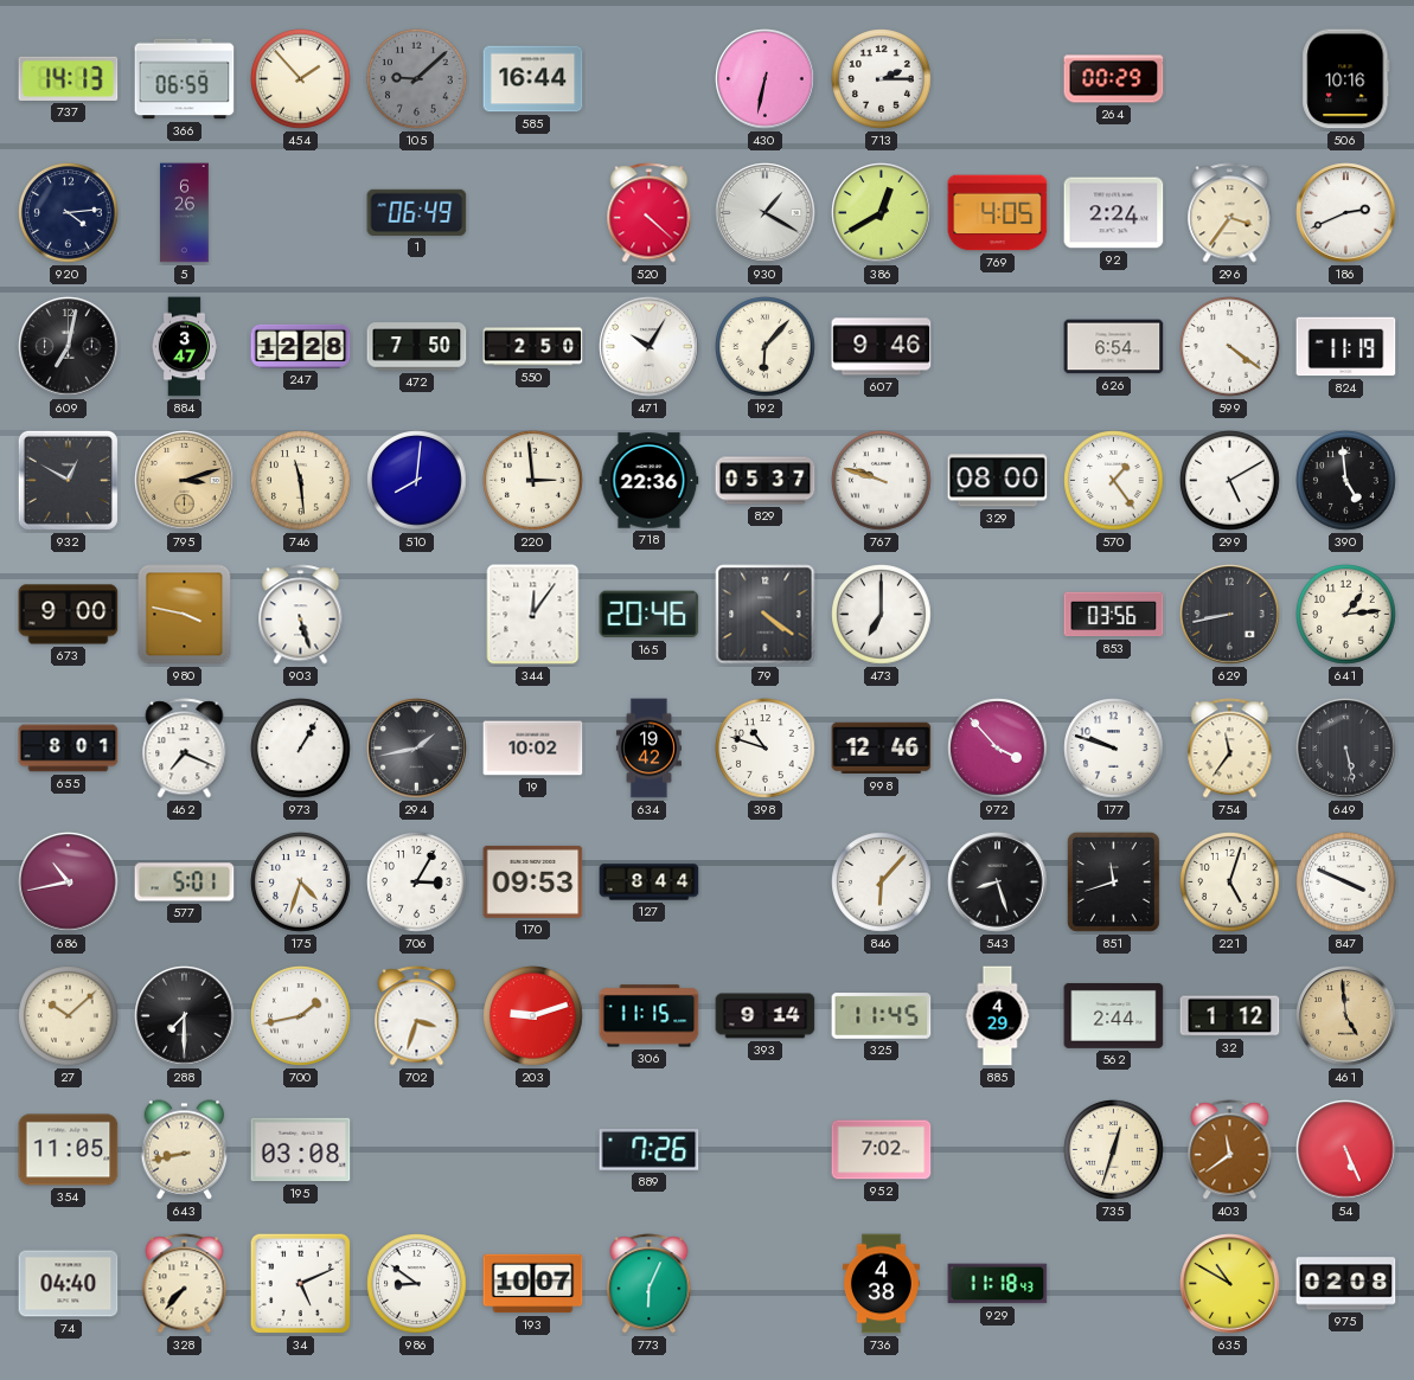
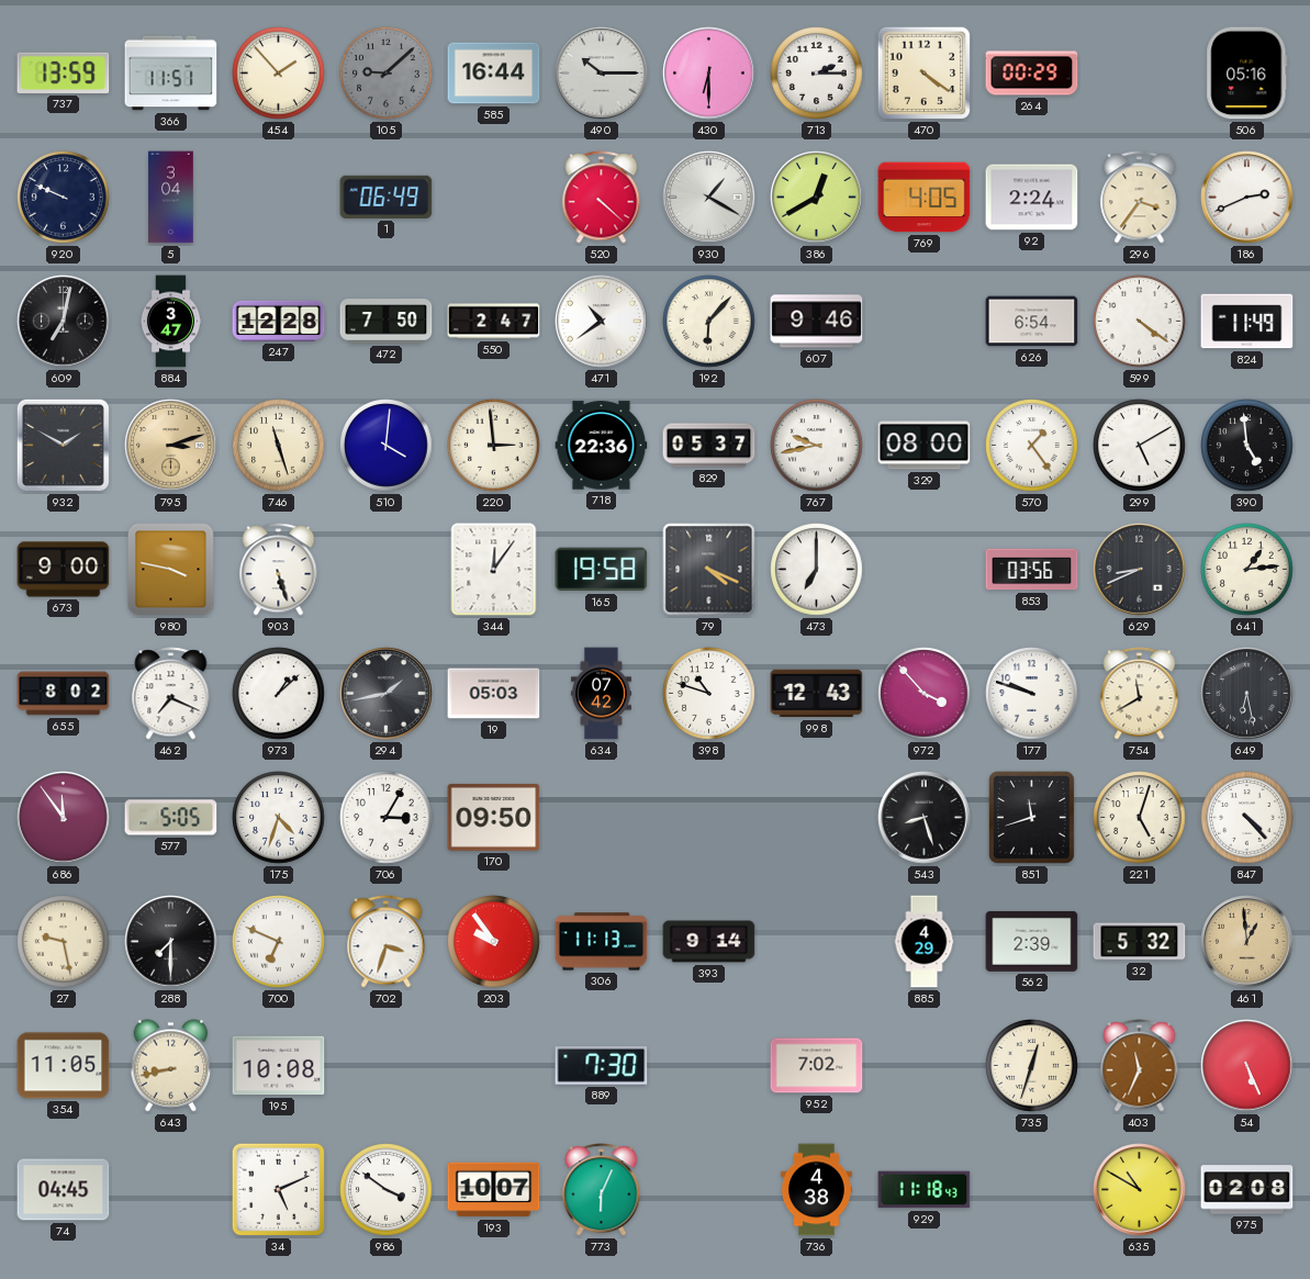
737: 14:13 -> 13:59 (64, 72)
366: 06:59 -> 11:51 (171, 74)
490: none -> 10:15 (602, 74)
430: 6:32 -> 6:30 (709, 74)
470: none -> 4:21 (925, 74)
506: 10:16 -> 05:16 (1247, 74)
920: 4:14 -> 9:49 (64, 198)
5: 6:26 -> 3:04 (171, 198)
550: 2:50 -> 2:47 (494, 322)
471: 10:05 -> 10:39 (602, 322)
824: 11:19 -> 11:49 (1247, 322)
932: 12:50 -> 1:50 (63, 445)
746: 11:29 -> 11:27 (279, 446)
510: 8:01 -> 4:01 (387, 446)
767: 9:48 -> 9:43 (817, 446)
165: 20:46 -> 19:58 (602, 570)
79: 4:21 -> 4:19 (709, 570)
629: 8:43 -> 8:41 (1140, 570)
655: 8:01 -> 8:02 (64, 694)
973: 1:05 -> 1:08 (279, 694)
19: 10:02 -> 05:03 (494, 694)
634: 19:42 -> 07:42 (601, 694)
998: 12:46 -> 12:43 (817, 694)
754: 11:36 -> 11:40 (1140, 694)
649: 5:28 -> 6:28 (1247, 694)
686: 10:43 -> 11:54 (64, 818)
577: 5:01 -> 5:05 (171, 818)
170: 09:53 -> 09:50 (494, 817)
127: 8:44 -> none (650, 882)
846: 6:07 -> none (882, 882)
847: 3:49 -> 4:23 (1247, 818)
27: 10:08 -> 9:28 (64, 942)
700: 1:43 -> 6:49 (279, 942)
203: 9:12 -> 9:54 (494, 942)
306: 11:15 -> 11:13 (602, 942)
325: 11:45 -> none (882, 1016)
562: 2:44 -> 2:39 (1032, 941)
32: 1:12 -> 5:32 (1140, 942)
461: 4:59 -> 12:59 (1247, 942)
195: 03:08 -> 10:08 (279, 1066)
889: 7:26 -> 7:30 (602, 1065)
403: 11:39 -> 11:34 (1140, 1066)
74: 04:40 -> 04:45 (64, 1190)
328: 7:37 -> none (185, 1284)
986: 8:51 -> 3:51 (387, 1190)
